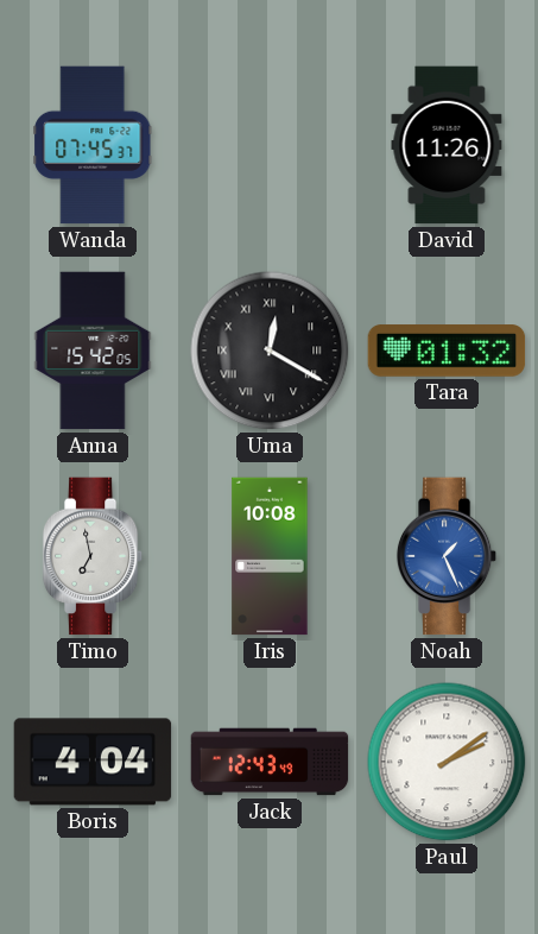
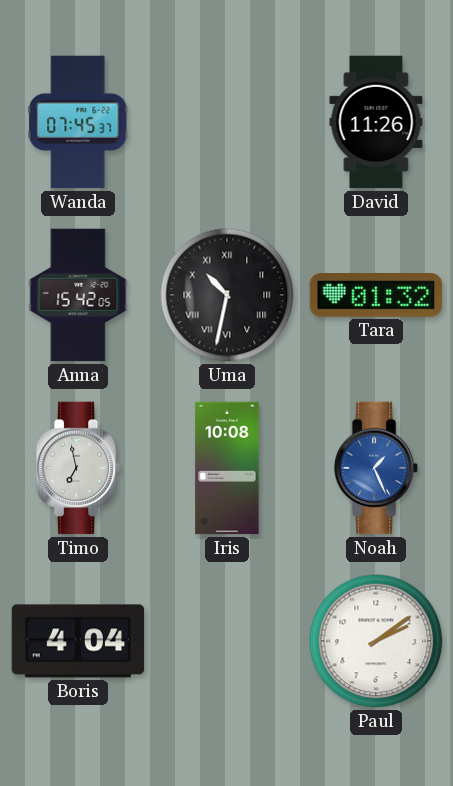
Uma: 12:20 -> 10:32 (227, 295)
Jack: 12:43 -> none (270, 762)
